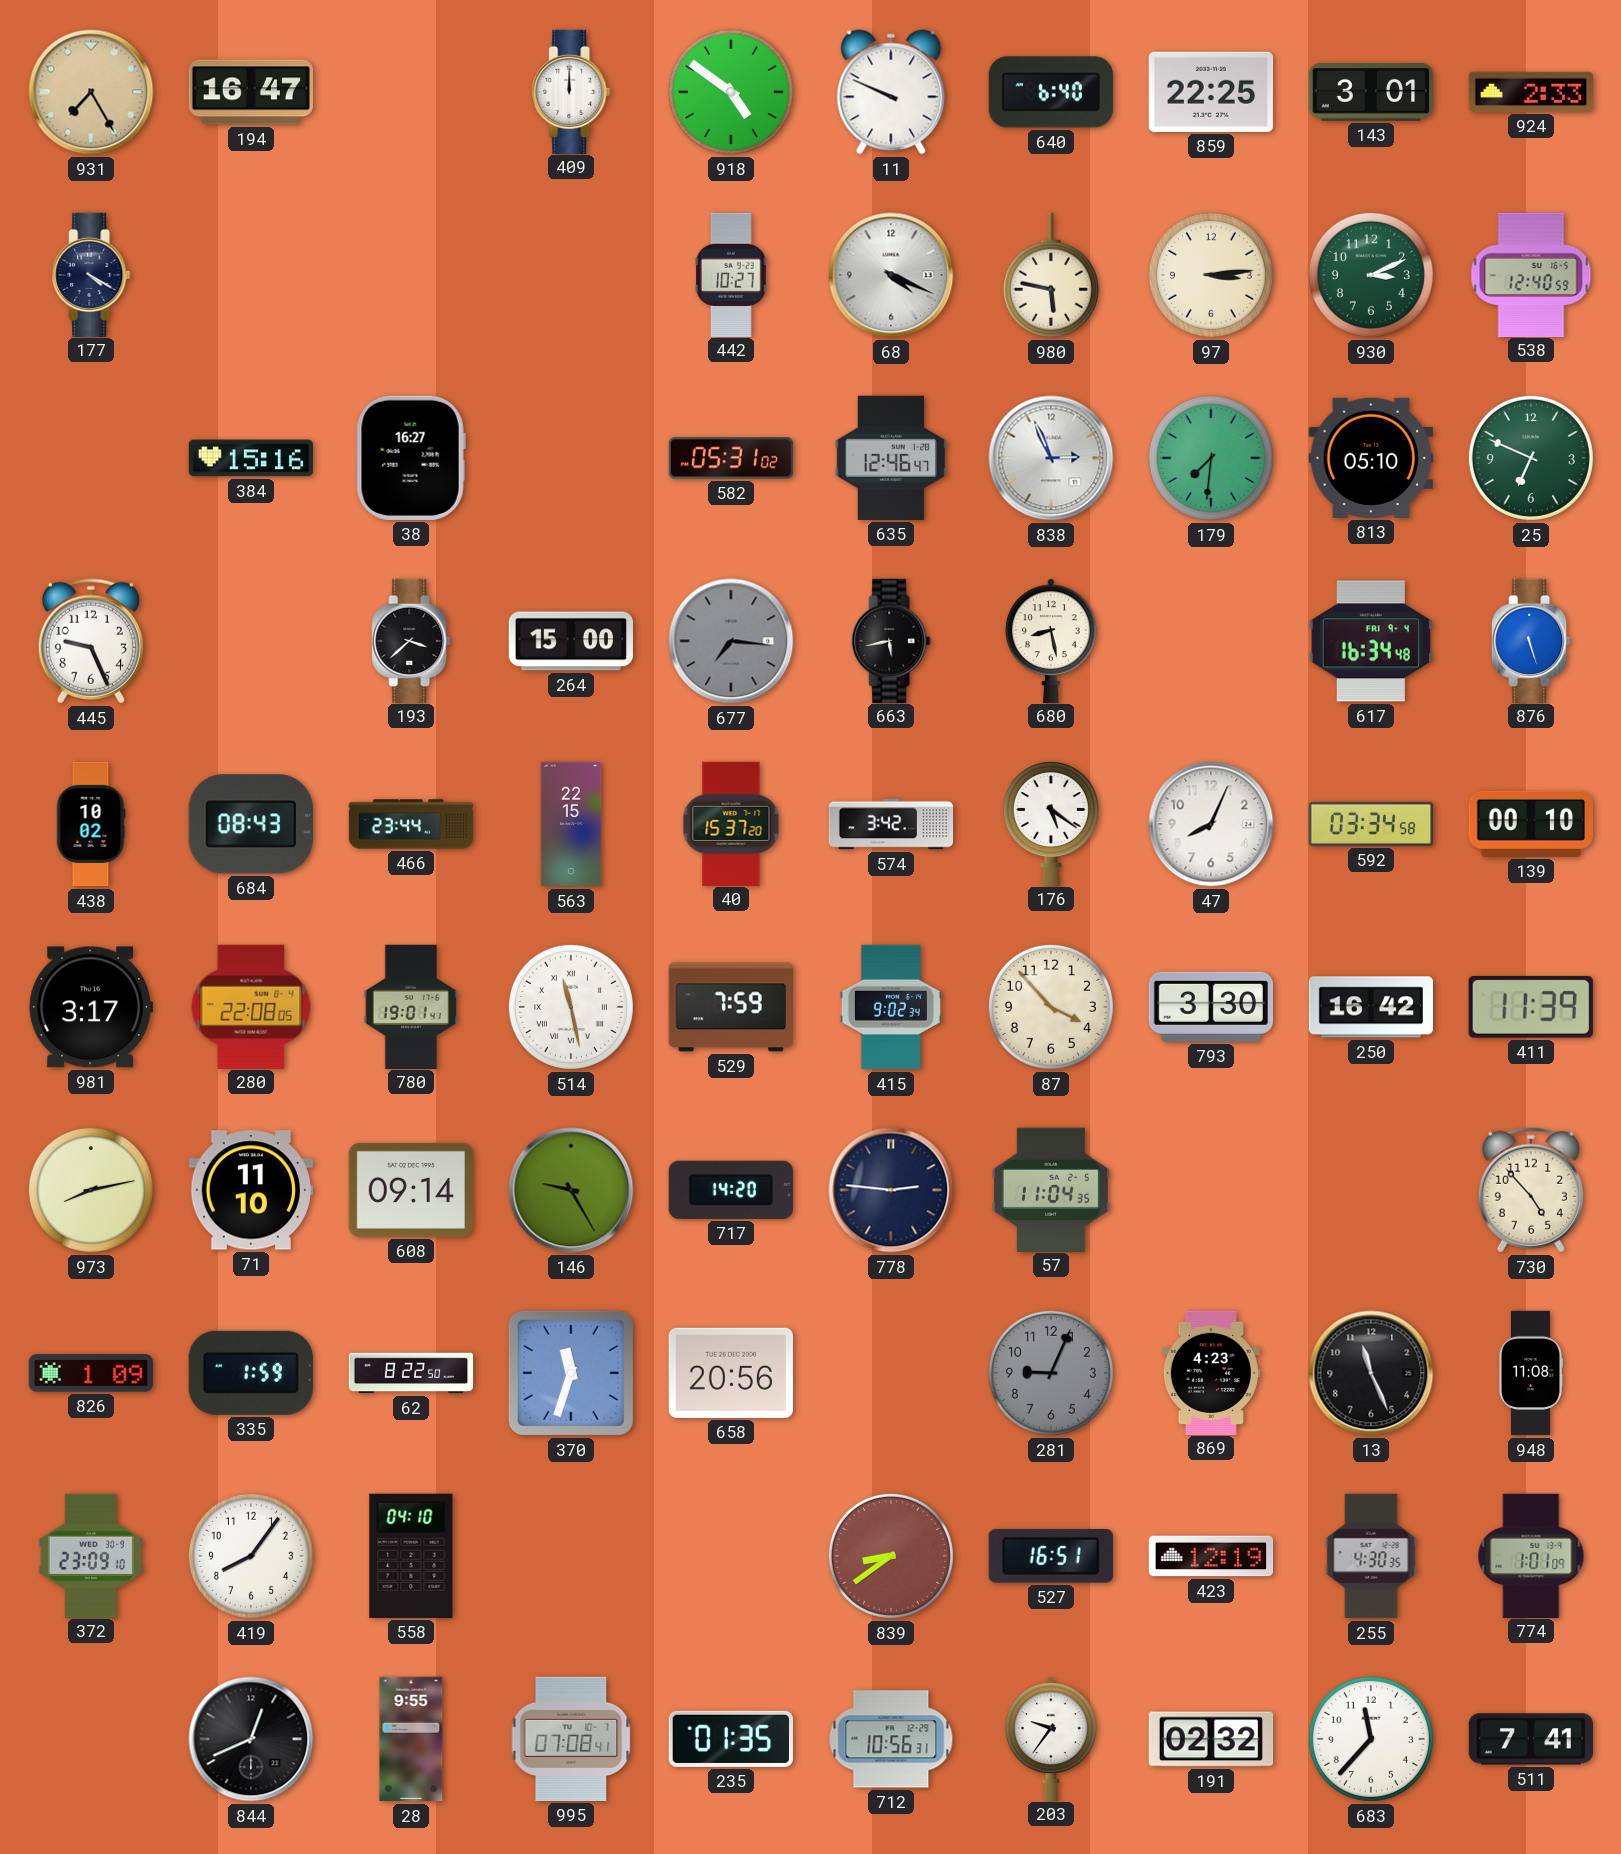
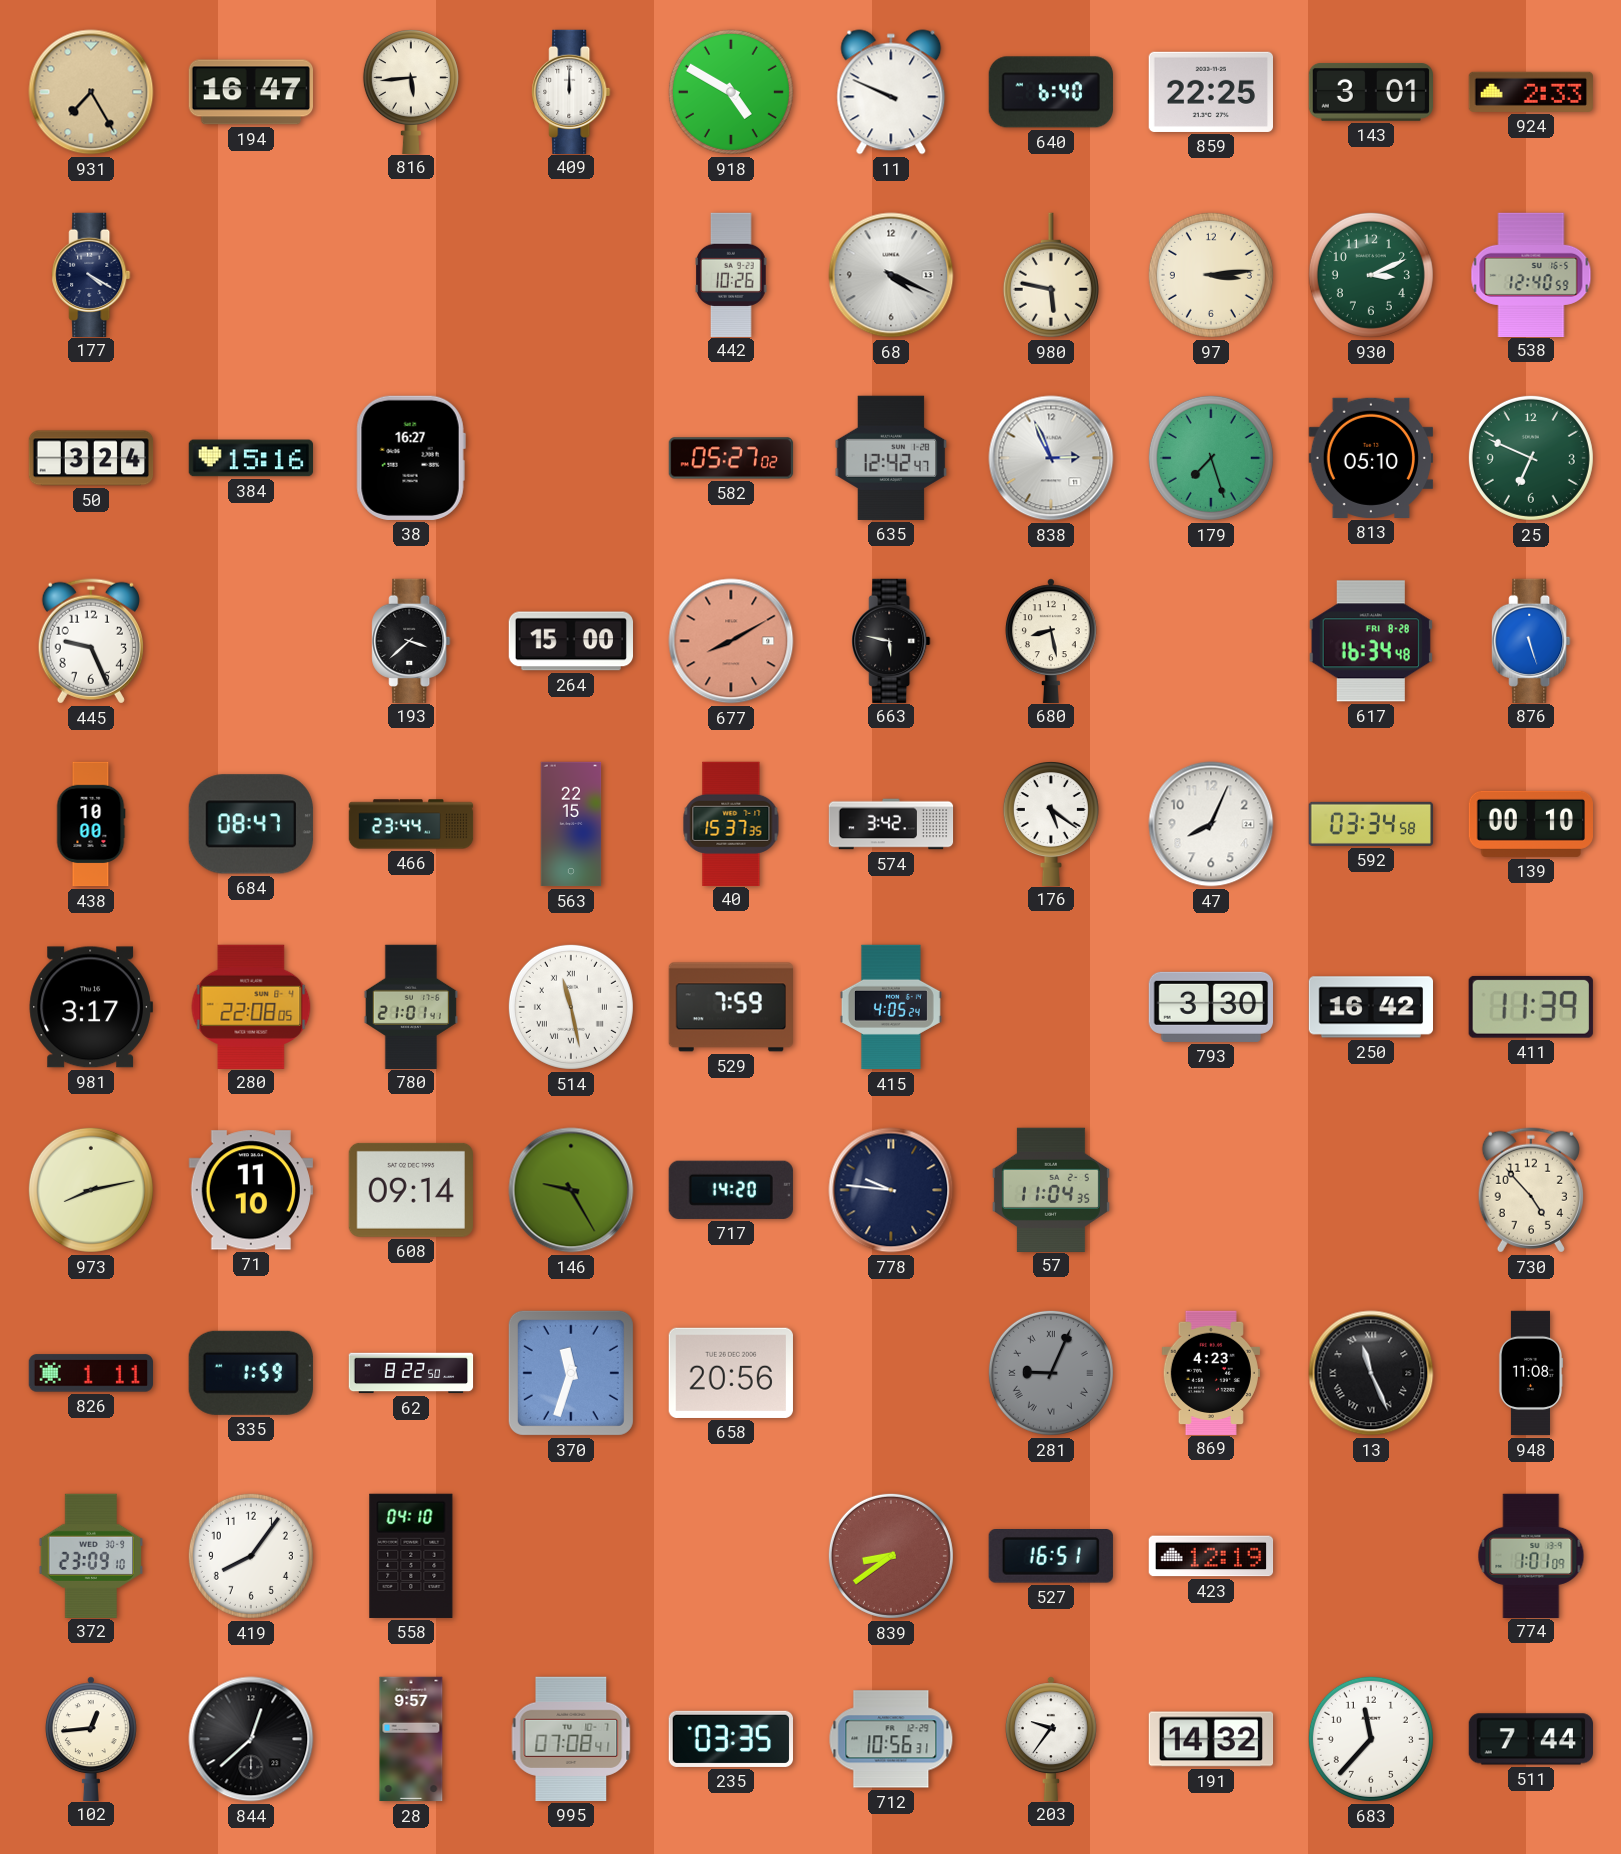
816: none -> 5:44 (411, 92)
918: 4:51 -> 4:50 (731, 92)
442: 10:27 -> 10:26 (732, 274)
50: none -> 3:24 (91, 458)
582: 05:31 -> 05:27 (731, 458)
635: 12:46 -> 12:42 (891, 458)
179: 7:31 -> 7:27 (1211, 458)
677: 7:16 -> 8:10 (731, 641)
677 dial: grey -> salmon (731, 641)
663: 5:43 -> 5:47 (891, 640)
617 date: FRI 9-4 -> FRI 8-28 (1371, 641)
438: 10:02 -> 10:00 (91, 824)
684: 08:43 -> 08:47 (251, 824)
40: 15:37:20 -> 15:37:35 (731, 823)
780: 19:01 -> 21:01 (410, 1006)
415: 9:02 -> 4:05 (891, 1007)
87: 3:53 -> none (1051, 1007)
778: 2:46 -> 9:46 (891, 1190)
826: 1:09 -> 1:11 (90, 1373)
281 numerals: Arabic -> Roman (1051, 1373)
13 numerals: Arabic -> Roman (1371, 1373)
255: 4:30 -> none (1371, 1556)
102: none -> 12:44 (91, 1738)
844: 12:41 -> 12:38 (251, 1739)
28: 9:55 -> 9:57 (411, 1739)
235: 01:35 -> 03:35 (730, 1739)
191: 02:32 -> 14:32 (1211, 1739)
511: 7:41 -> 7:44 (1530, 1739)
